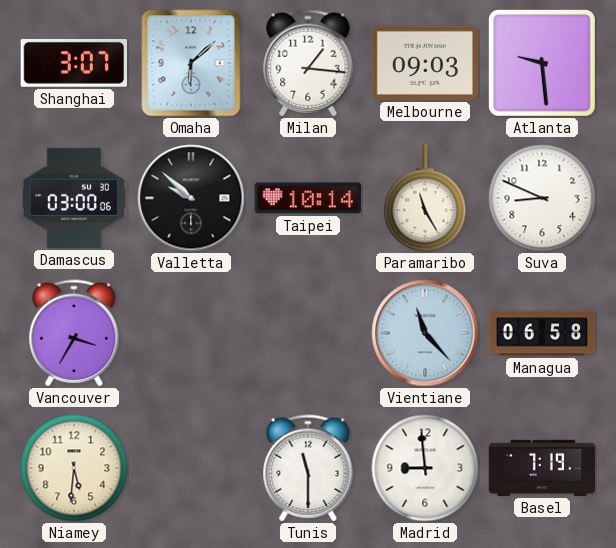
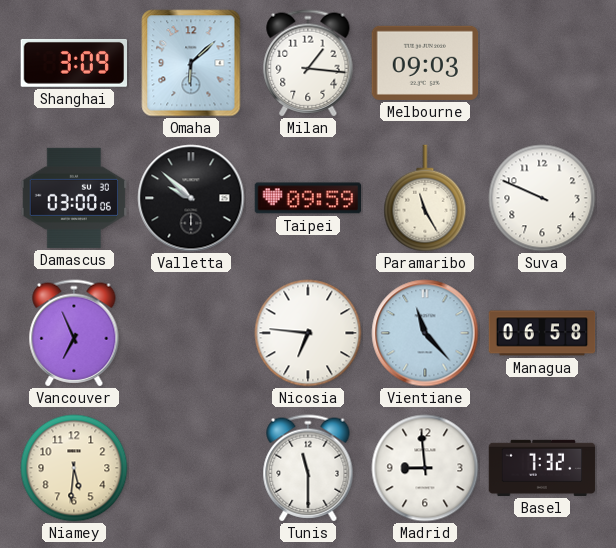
Shanghai: 3:07 -> 3:09 (73, 63)
Atlanta: 9:29 -> none (542, 63)
Taipei: 10:14 -> 09:59 (308, 198)
Suva: 8:49 -> 9:49 (542, 198)
Vancouver: 3:35 -> 6:56 (74, 333)
Nicosia: none -> 6:46 (308, 333)
Basel: 7:19 -> 7:32 (542, 468)
